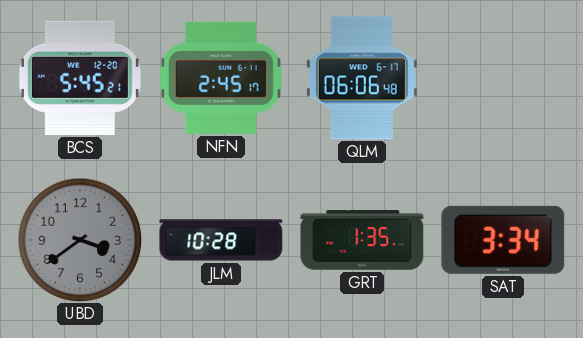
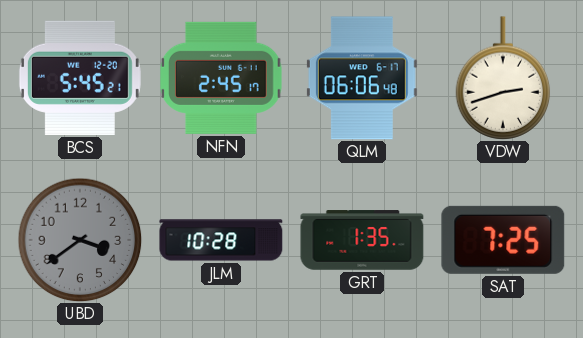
VDW: none -> 2:42 (503, 78)
SAT: 3:34 -> 7:25 (503, 240)
